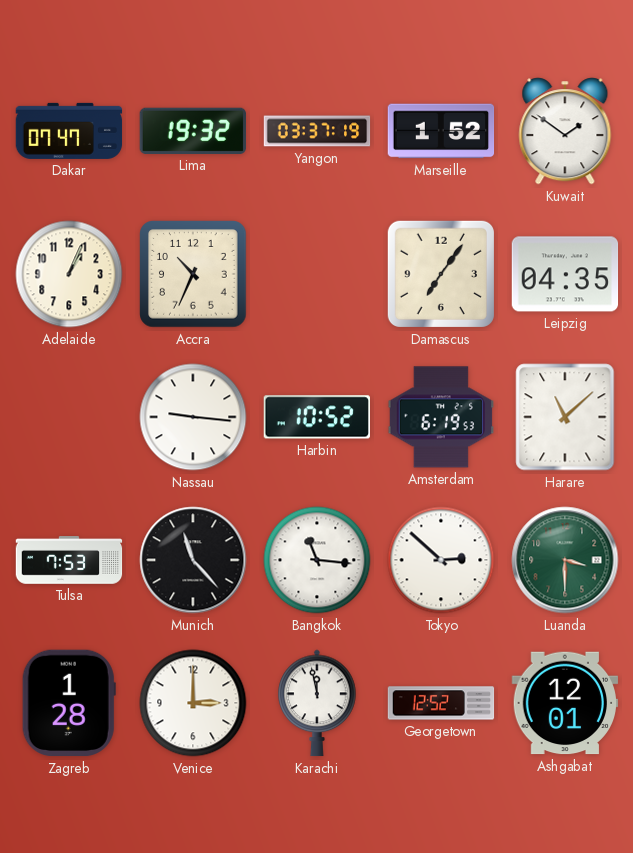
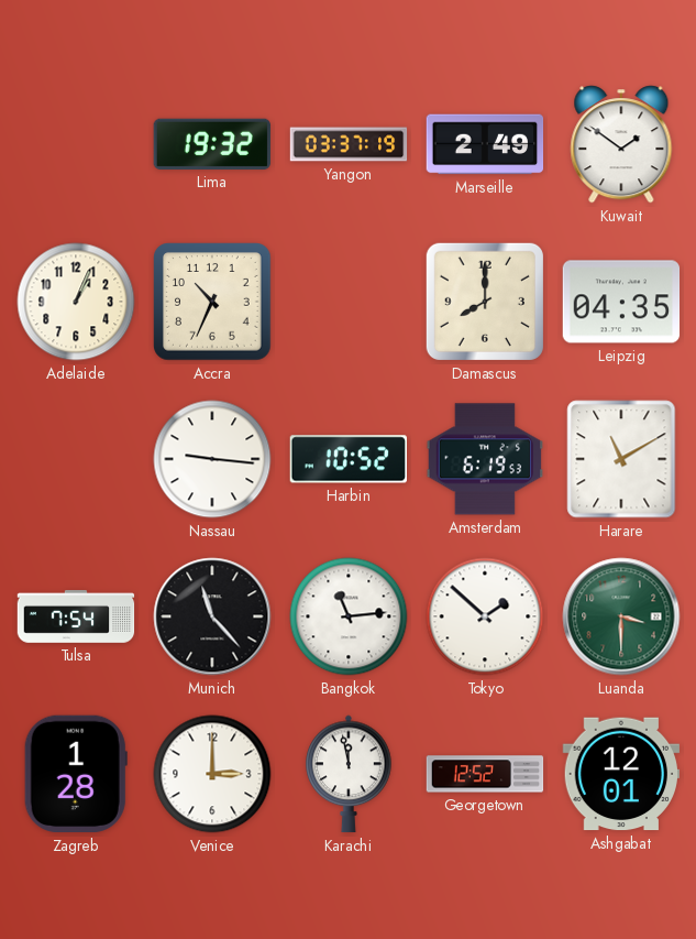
Dakar: 07:47 -> none (69, 131)
Marseille: 1:52 -> 2:49 (485, 144)
Damascus: 7:06 -> 8:00 (485, 302)
Harare: 11:08 -> 11:10 (621, 459)
Tulsa: 7:53 -> 7:54 (76, 616)
Bangkok: 11:16 -> 11:14 (349, 616)
Tokyo: 2:52 -> 1:52 (485, 616)
